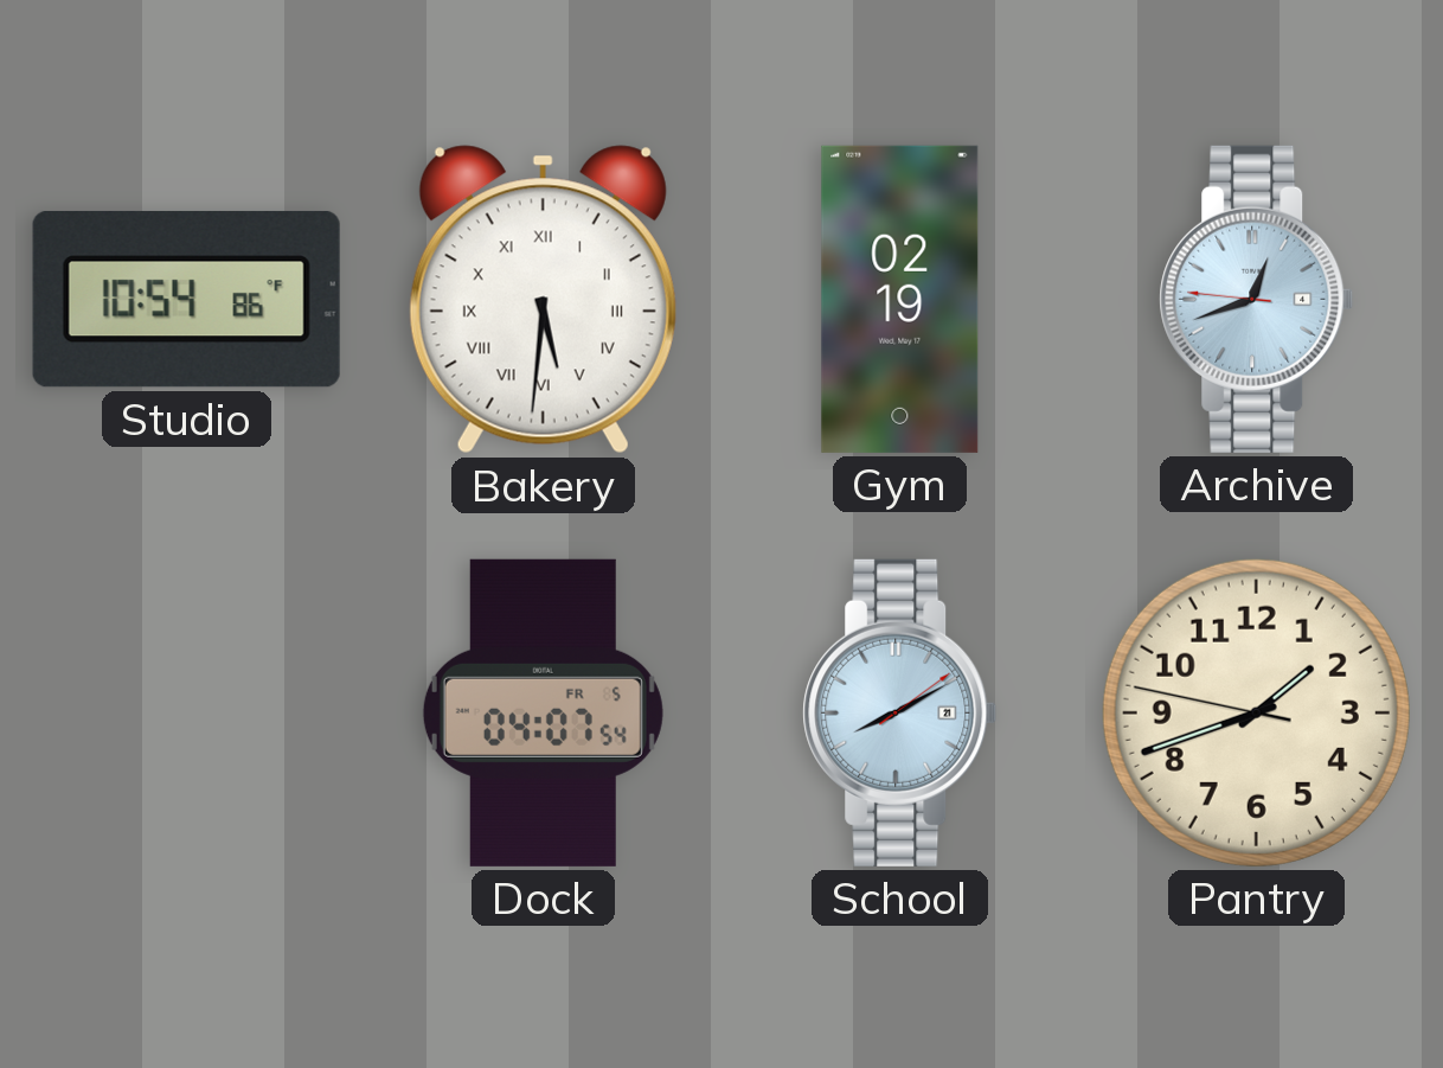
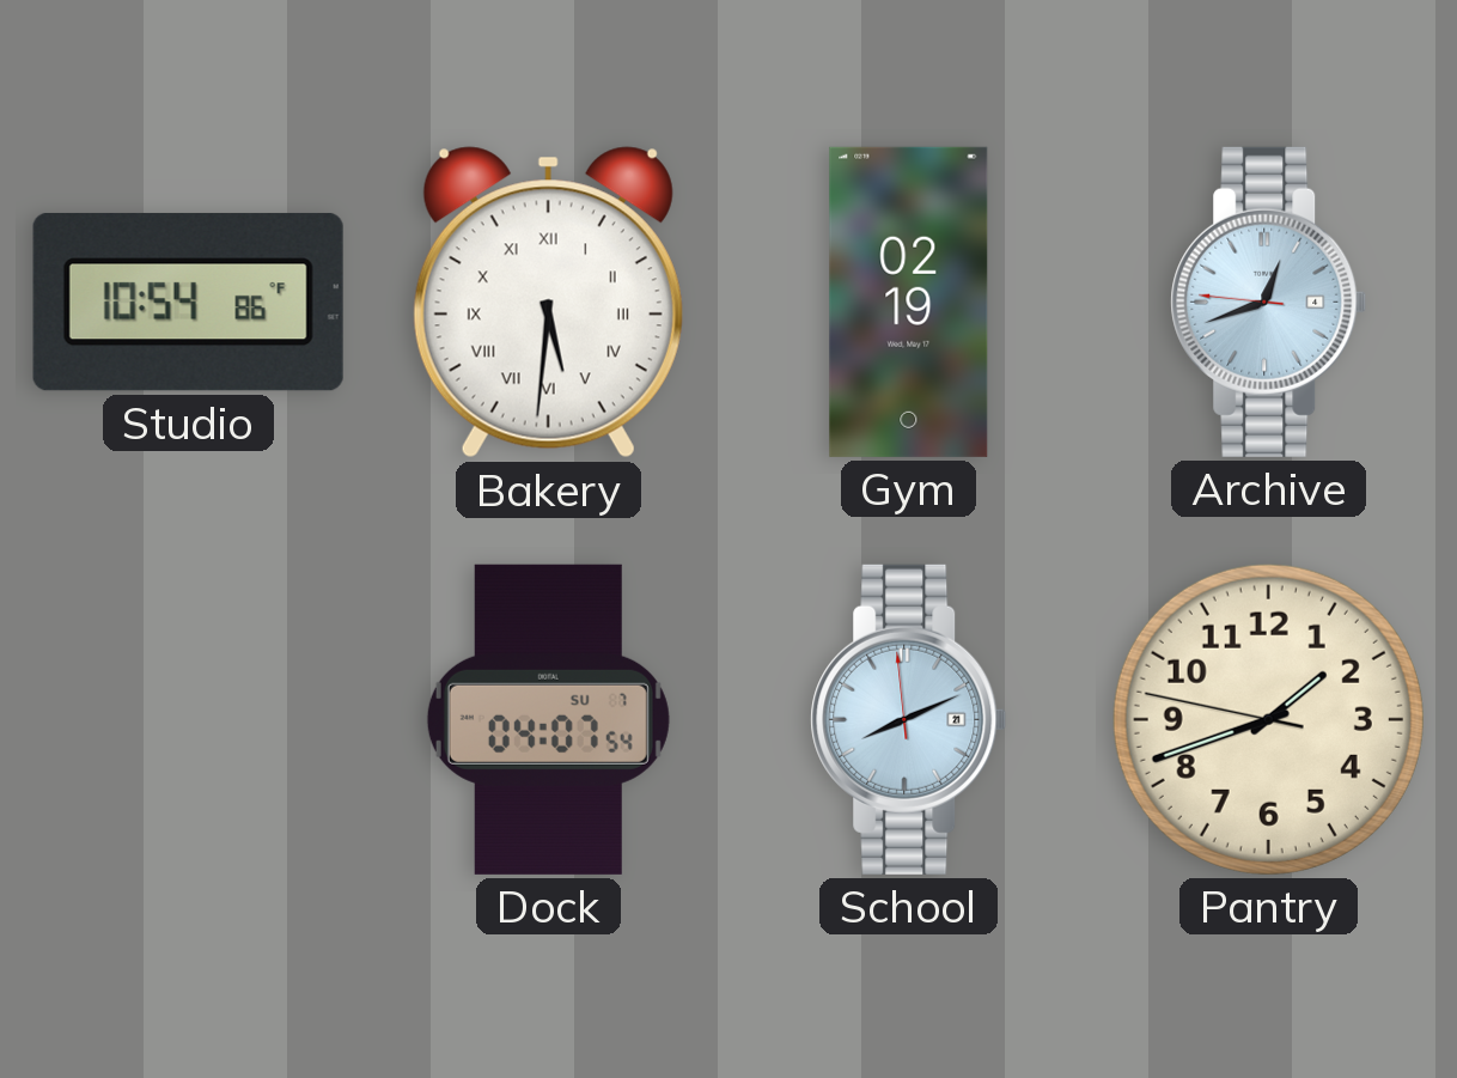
Dock date: FR 5 -> SU 7 (548, 719)
School: 8:10:09 -> 8:10:59 (909, 719)
